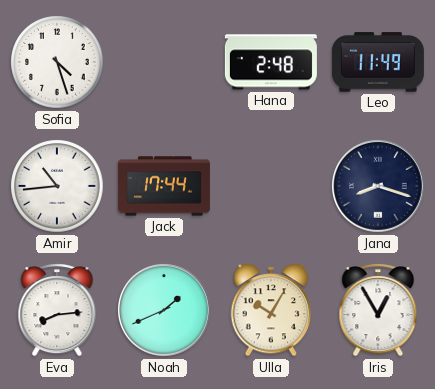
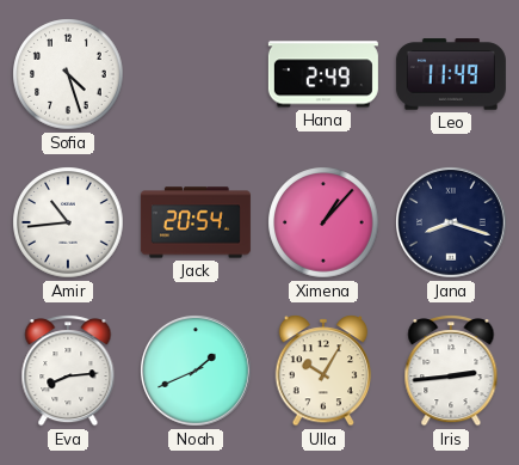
Hana: 2:48 -> 2:49 (323, 74)
Jack: 17:44 -> 20:54 (196, 222)
Ximena: none -> 1:07 (323, 222)
Iris: 12:55 -> 2:44 (451, 371)
